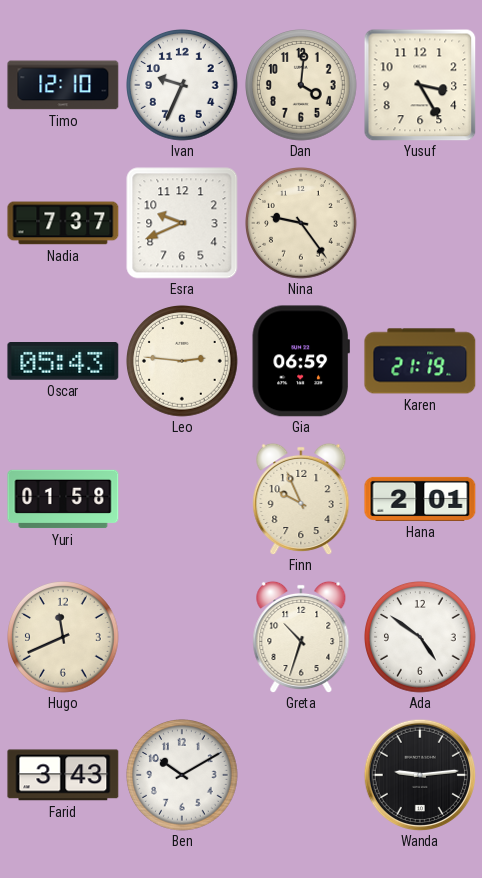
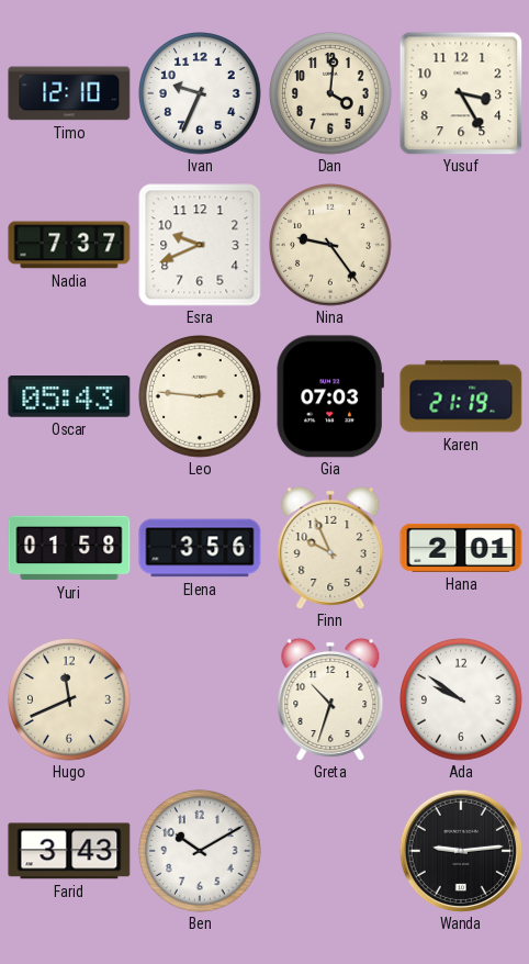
Gia: 06:59 -> 07:03 (330, 396)
Elena: none -> 3:56 (200, 548)
Ada: 4:51 -> 9:51 (462, 700)
